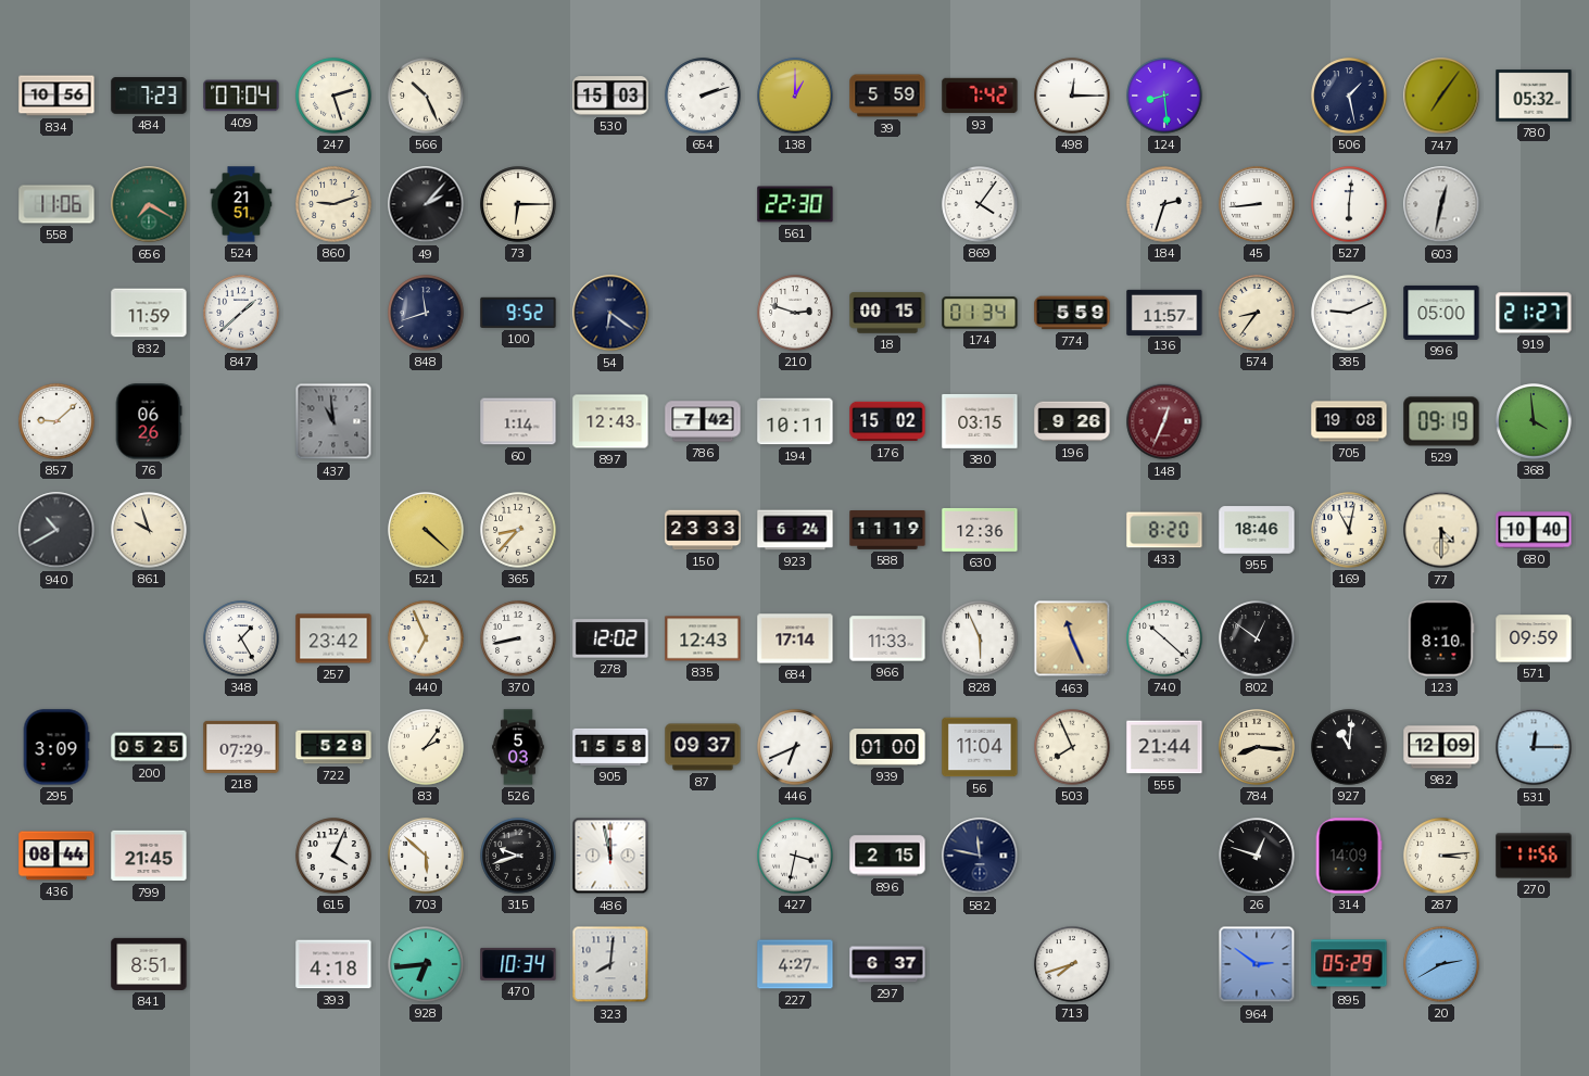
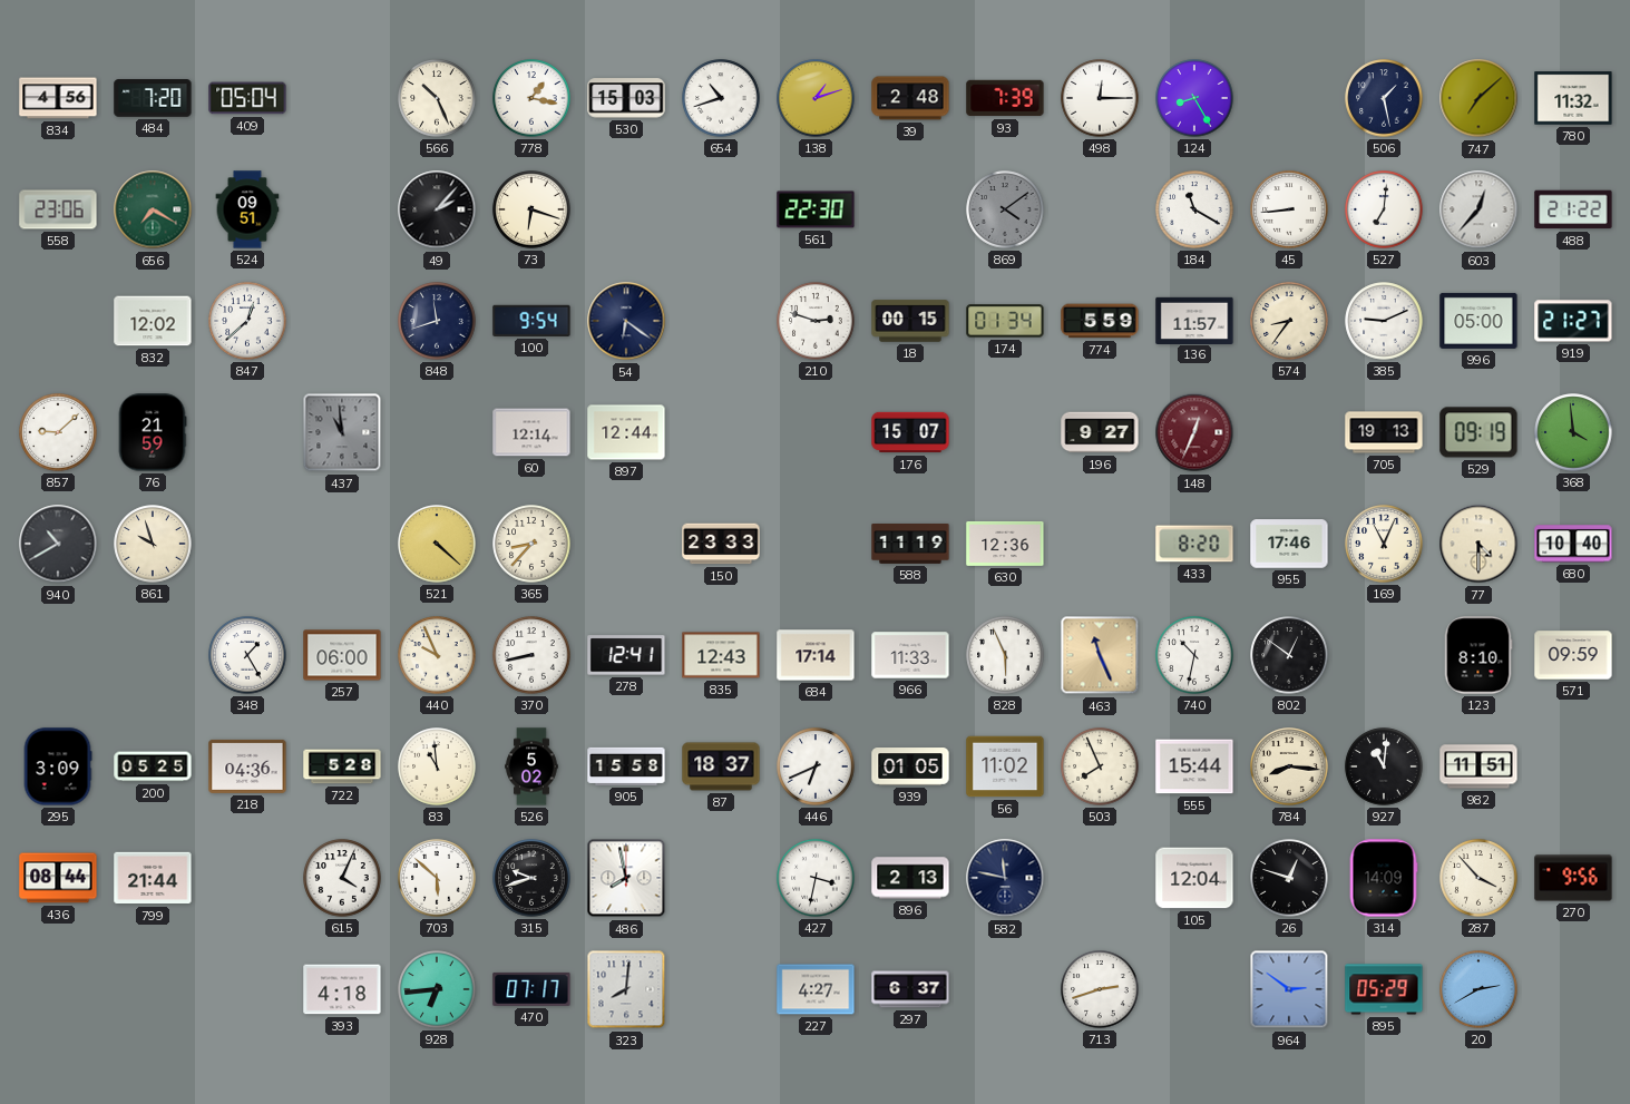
834: 10:56 -> 4:56 (58, 98)
484: 7:23 -> 7:20 (153, 98)
409: 07:04 -> 05:04 (247, 98)
247: 2:27 -> none (333, 96)
778: none -> 1:17 (531, 98)
654: 2:12 -> 10:42 (721, 98)
138: 1:00 -> 1:12 (816, 98)
39: 5:59 -> 2:48 (910, 98)
93: 7:42 -> 7:39 (1005, 98)
124: 8:29 -> 8:25 (1194, 98)
747: 7:06 -> 7:08 (1478, 98)
780: 05:32 -> 11:32 (1573, 98)
558: 11:06 -> 23:06 (58, 209)
524: 21:51 -> 09:51 (247, 209)
860: 9:12 -> none (333, 204)
73: 6:15 -> 6:18 (531, 209)
869: 4:06 -> 4:09 (1005, 209)
869 dial: white -> grey (1005, 209)
184: 2:33 -> 11:20 (1194, 209)
527: 6:01 -> 7:01 (1384, 209)
603: 12:32 -> 12:37 (1478, 209)
488: none -> 21:22 (1573, 209)
832: 11:59 -> 12:02 (153, 321)
847: 1:38 -> 12:38 (247, 321)
100: 9:52 -> 9:54 (531, 321)
76: 06:26 -> 21:59 (153, 432)
60: 1:14 -> 12:14 (531, 432)
897: 12:43 -> 12:44 (626, 432)
786: 7:42 -> none (703, 421)
194: 10:11 -> none (795, 421)
176: 15:02 -> 15:07 (910, 432)
380: 03:15 -> none (980, 421)
196: 9:26 -> 9:27 (1100, 432)
705: 19:08 -> 19:13 (1384, 432)
923: 6:24 -> none (795, 530)
955: 18:46 -> 17:46 (1289, 544)
169: 11:02 -> 11:04 (1384, 544)
257: 23:42 -> 06:00 (342, 655)
440: 6:56 -> 9:56 (437, 655)
278: 12:02 -> 12:41 (626, 655)
740: 10:22 -> 10:32 (1194, 655)
218: 07:29 -> 04:36 (247, 766)
83: 2:06 -> 10:59 (437, 766)
526: 5:03 -> 5:02 (531, 766)
87: 09:37 -> 18:37 (721, 766)
939: 01:00 -> 01:05 (910, 766)
56: 11:04 -> 11:02 (1005, 766)
555: 21:44 -> 15:44 (1194, 766)
982: 12:09 -> 11:51 (1478, 766)
531: 12:15 -> none (1534, 747)
799: 21:45 -> 21:44 (153, 878)
486: 11:58 -> 7:58 (626, 878)
896: 2:15 -> 2:13 (910, 878)
105: none -> 12:04 (1194, 878)
287: 3:14 -> 3:53 (1478, 878)
270: 11:56 -> 9:56 (1573, 878)
841: 8:51 -> none (149, 964)
470: 10:34 -> 07:17 (531, 989)
713: 7:42 -> 2:42 (1100, 989)
